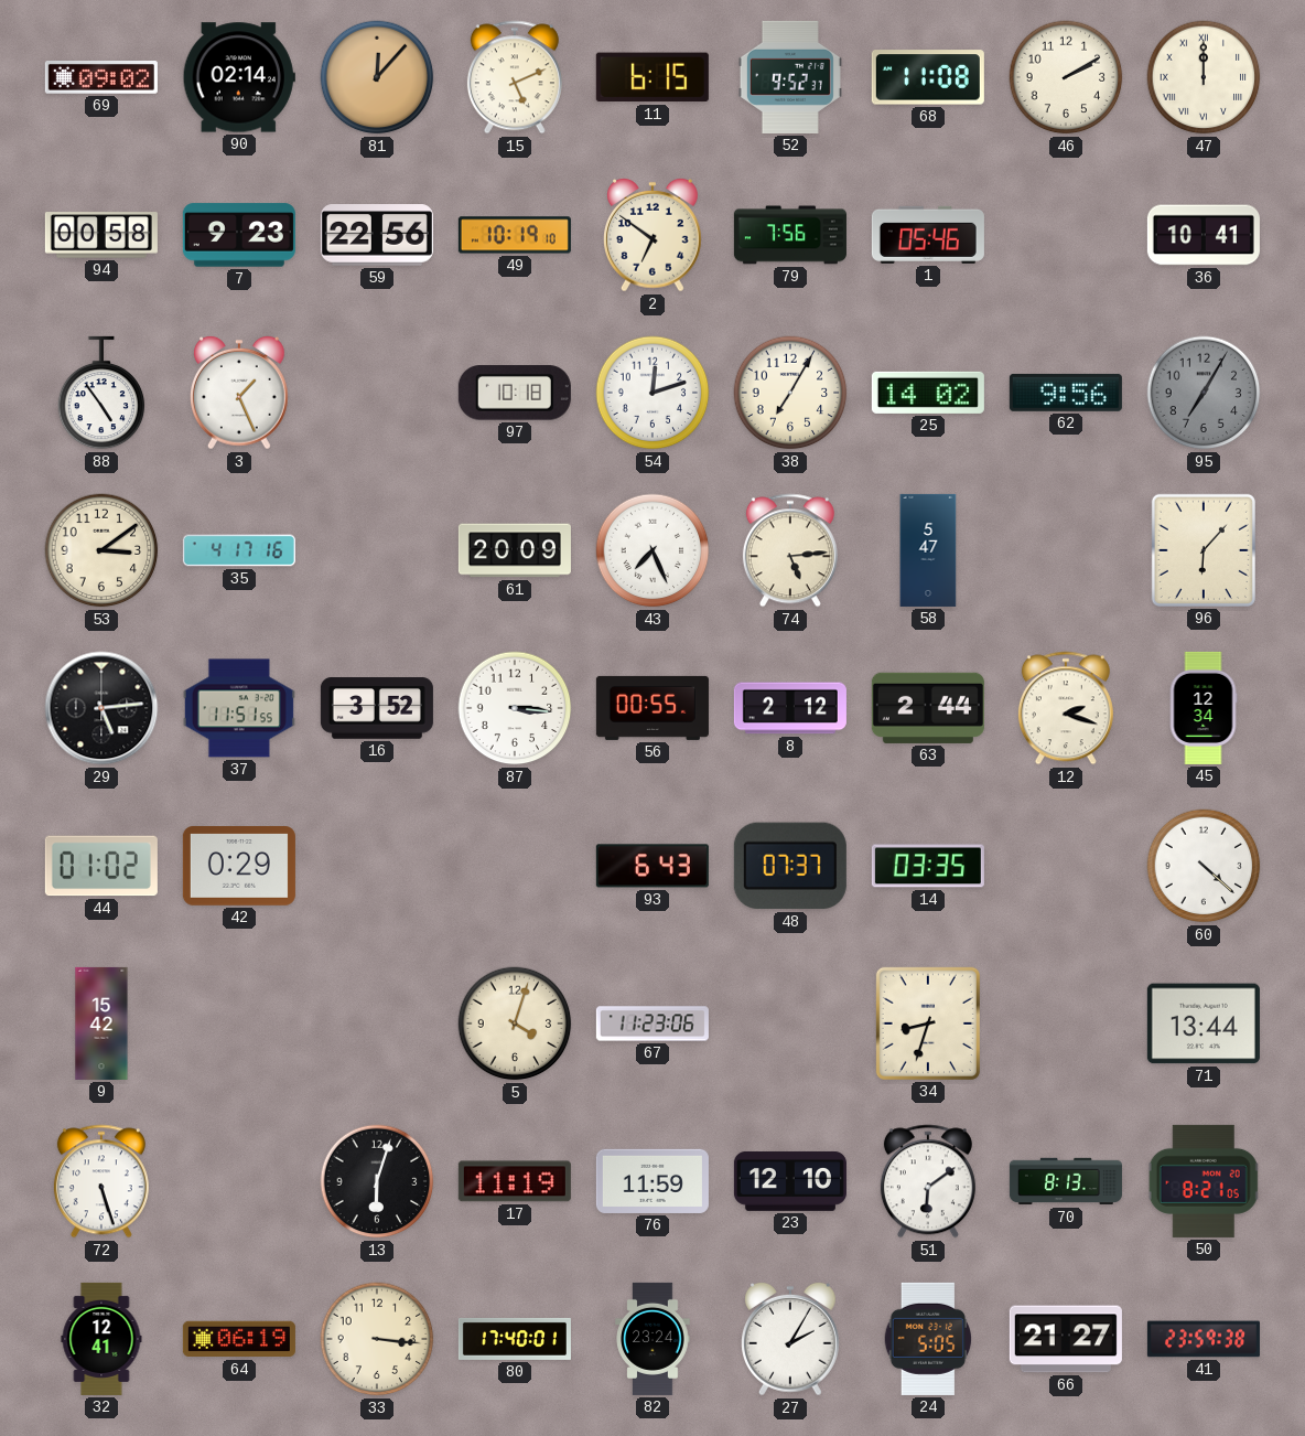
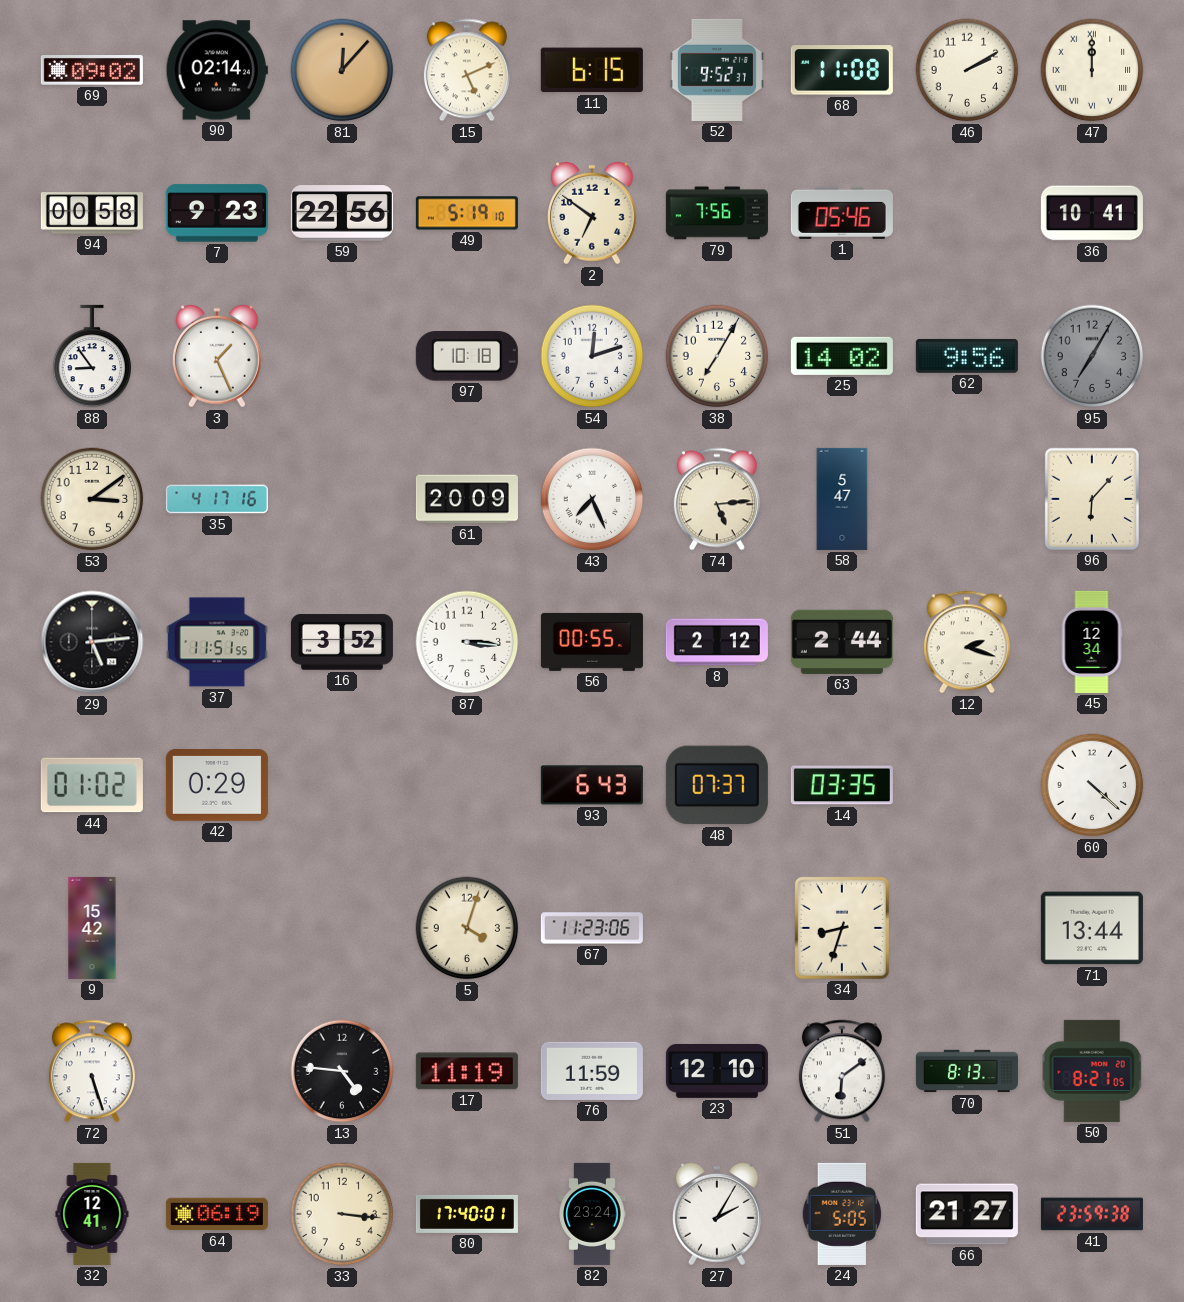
49: 10:19 -> 5:19 (467, 213)
88: 4:54 -> 8:54 (92, 356)
13: 6:03 -> 4:46 (342, 1071)
